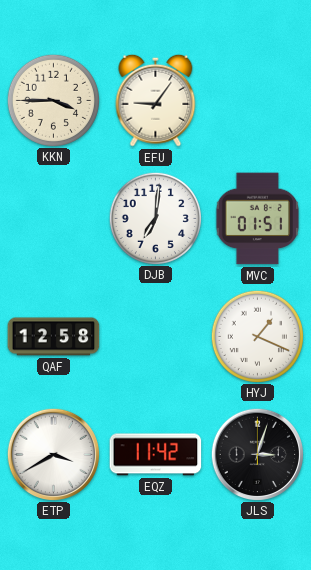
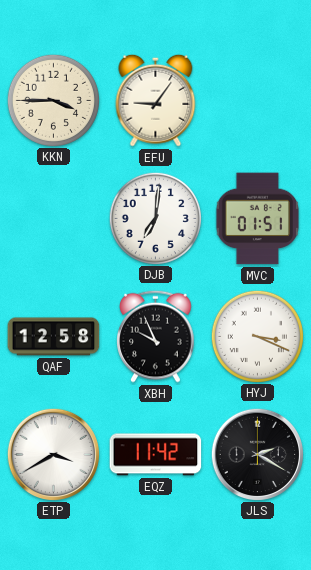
XBH: none -> 9:56 (156, 336)
HYJ: 1:19 -> 3:19 (257, 336)
JLS: 3:03 -> 2:20 (257, 454)
